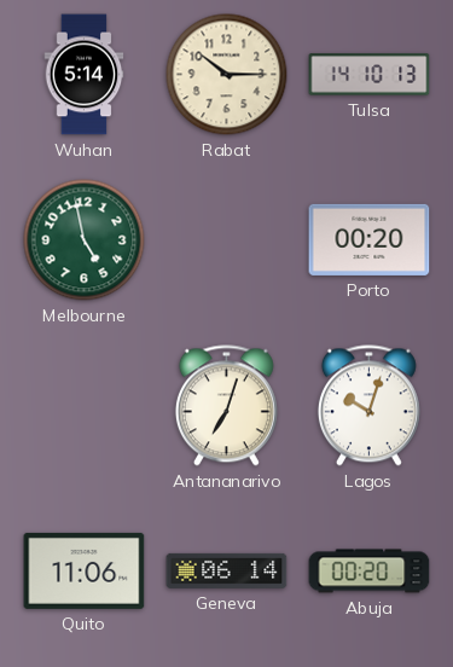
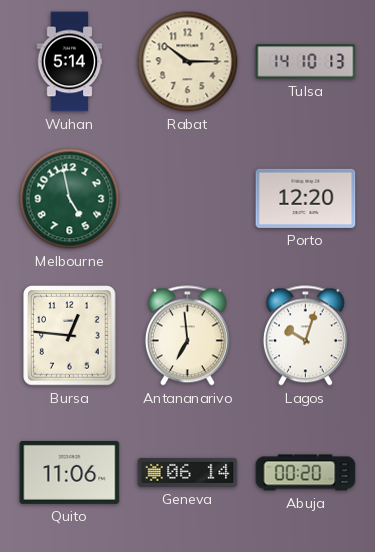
Porto: 00:20 -> 12:20 (306, 198)
Bursa: none -> 12:46 (70, 336)
Antananarivo: 7:03 -> 6:59 (187, 336)
